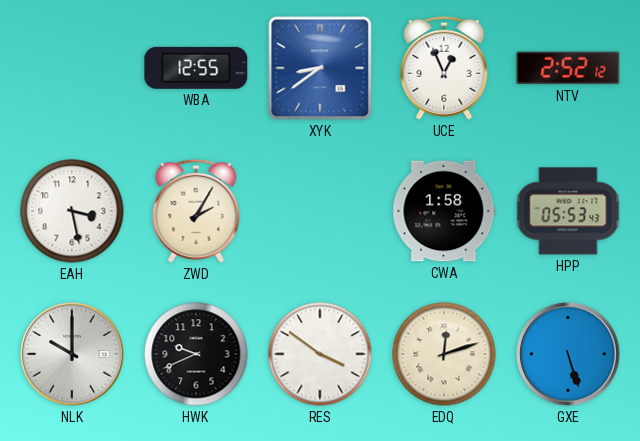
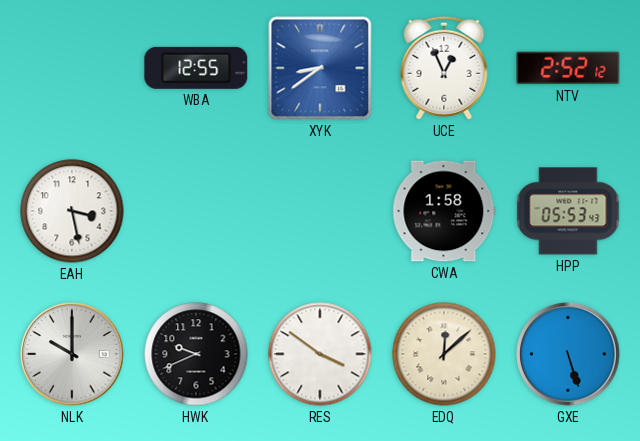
ZWD: 2:05 -> none (196, 211)
EDQ: 12:12 -> 12:08 (444, 354)
